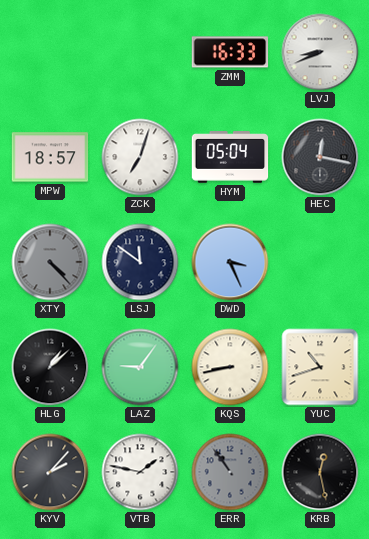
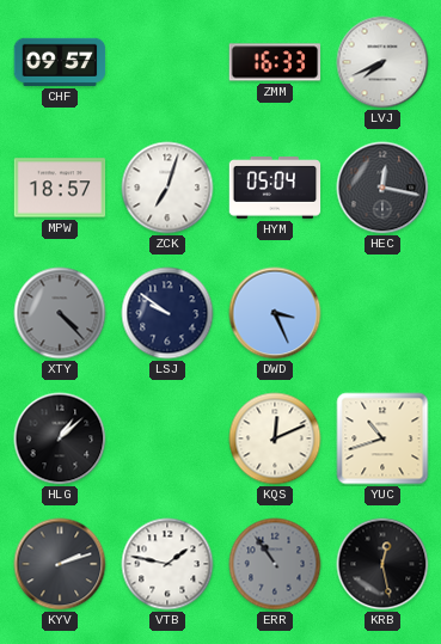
CHF: none -> 09:57 (60, 62)
LVJ: 8:41 -> 7:41 (382, 62)
LSJ: 11:51 -> 9:51 (167, 313)
LAZ: 9:06 -> none (140, 367)
KQS: 8:43 -> 12:11 (275, 438)
KYV: 2:07 -> 2:12 (60, 564)
